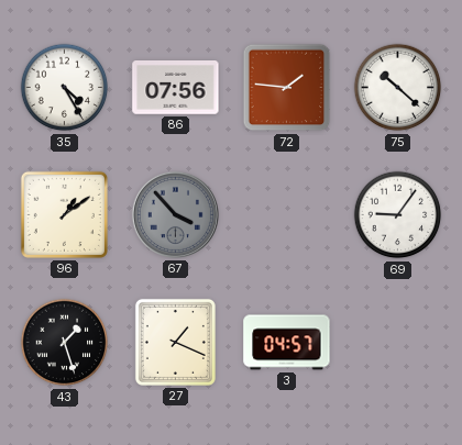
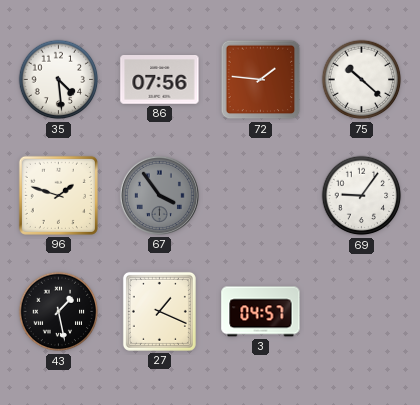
35: 4:25 -> 4:29 (59, 80)
96: 1:09 -> 1:48 (58, 195)
67: 3:53 -> 3:54 (159, 195)
43: 1:27 -> 1:28 (59, 312)
